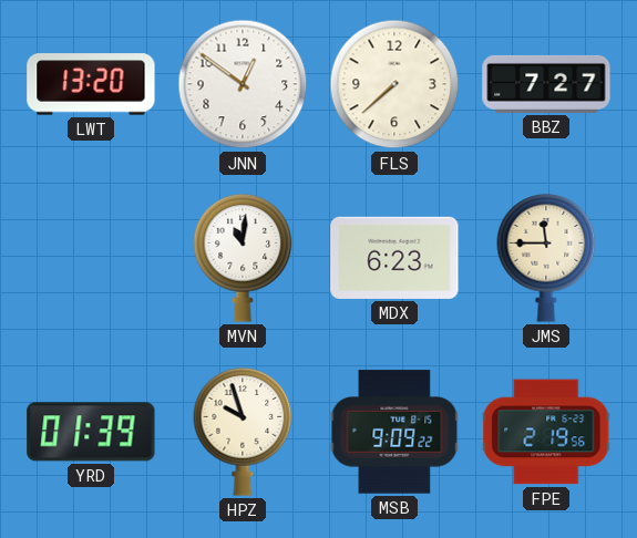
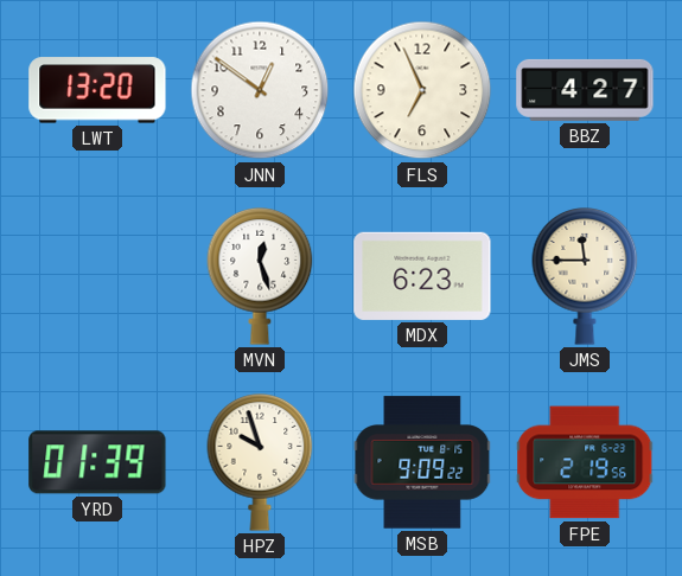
FLS: 7:38 -> 6:56 (422, 90)
BBZ: 7:27 -> 4:27 (585, 90)
MVN: 11:01 -> 12:27 (260, 277)
